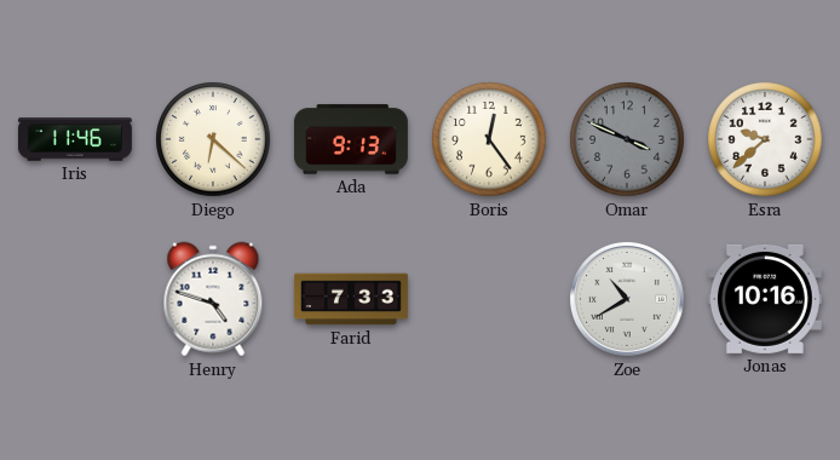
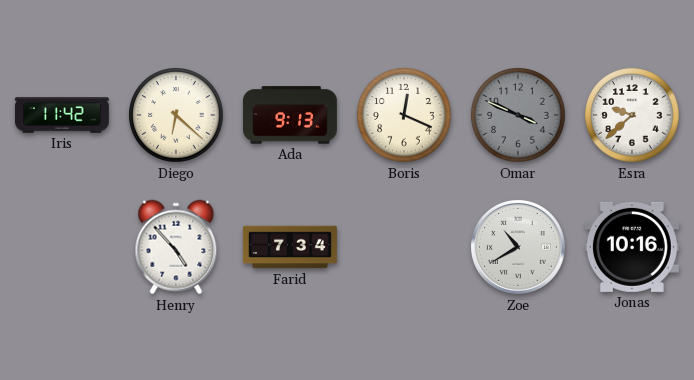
Iris: 11:46 -> 11:42 (62, 115)
Boris: 12:24 -> 12:19 (404, 115)
Henry: 4:48 -> 4:53 (176, 247)
Farid: 7:33 -> 7:34 (290, 247)
